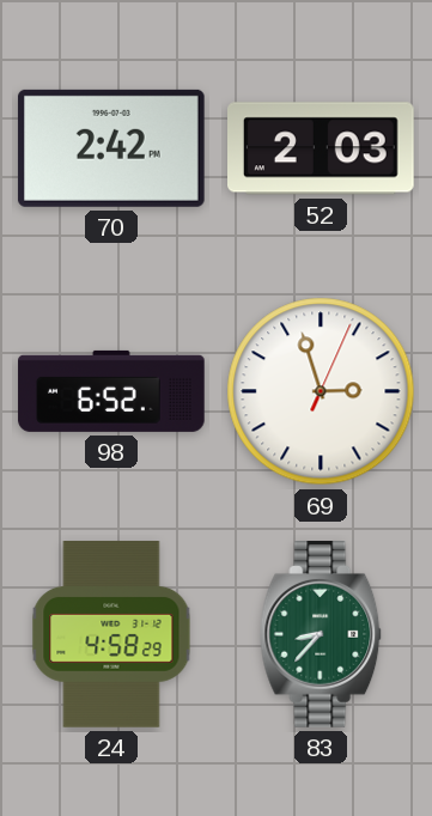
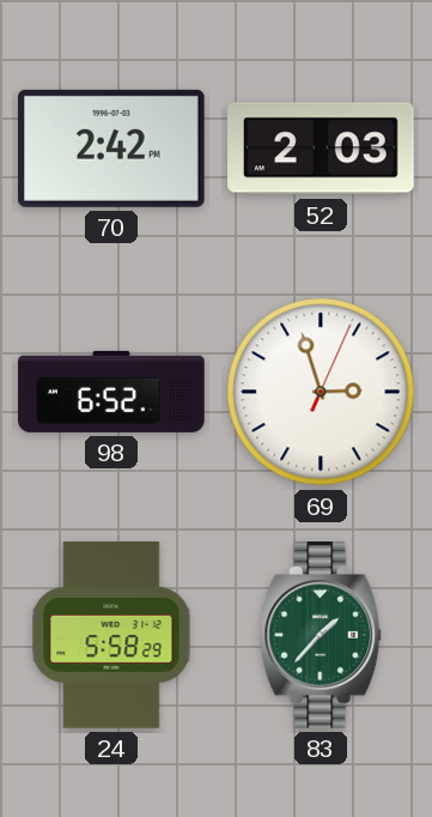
24: 4:58 -> 5:58 (111, 635)
83: 8:37 -> 1:37 (322, 636)
